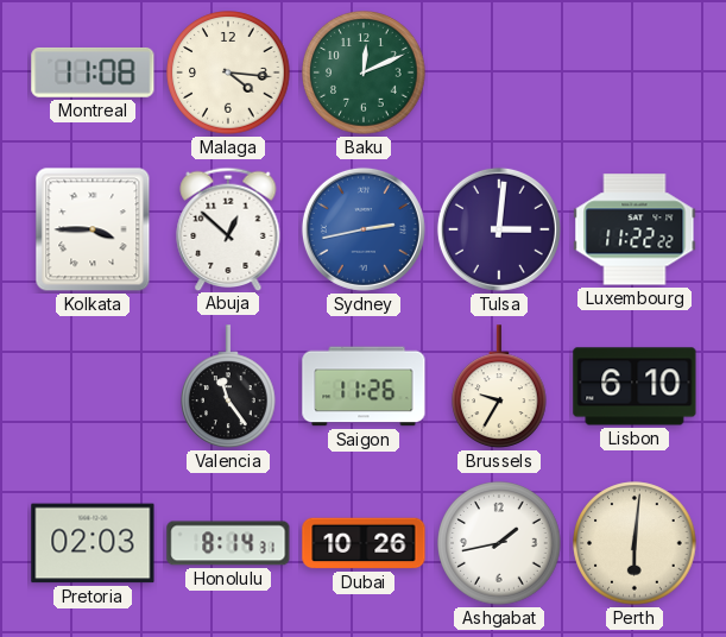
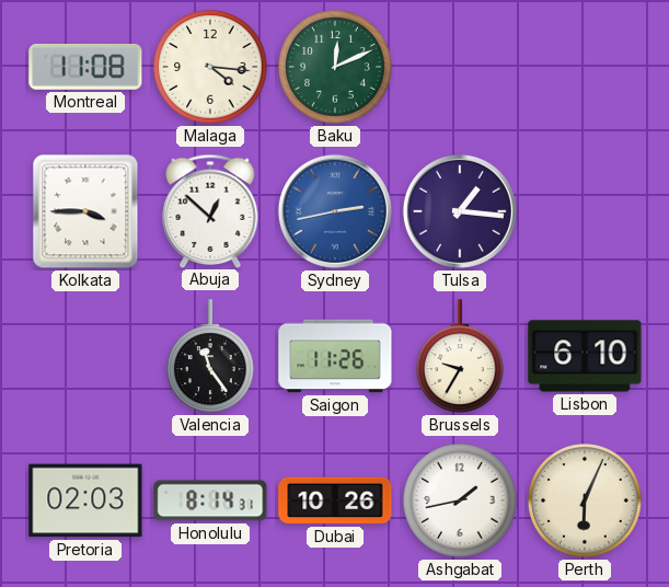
Tulsa: 3:01 -> 1:16 (460, 211)
Luxembourg: 11:22 -> none (635, 229)
Perth: 6:01 -> 6:04 (585, 500)
